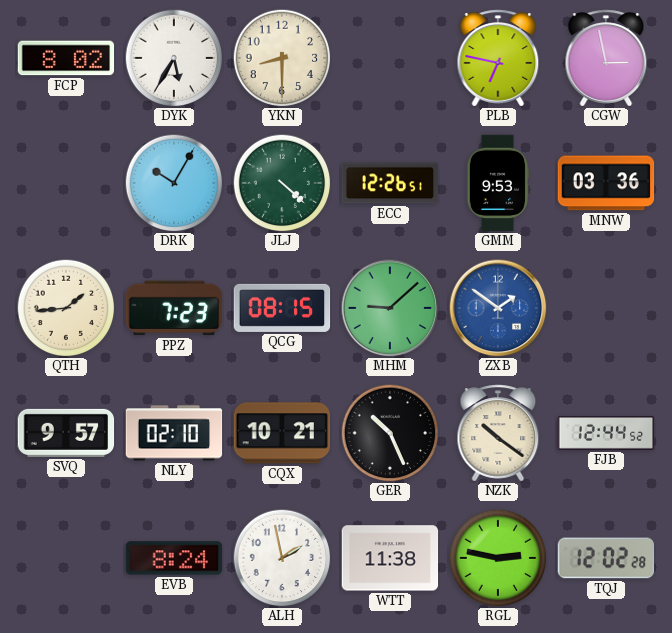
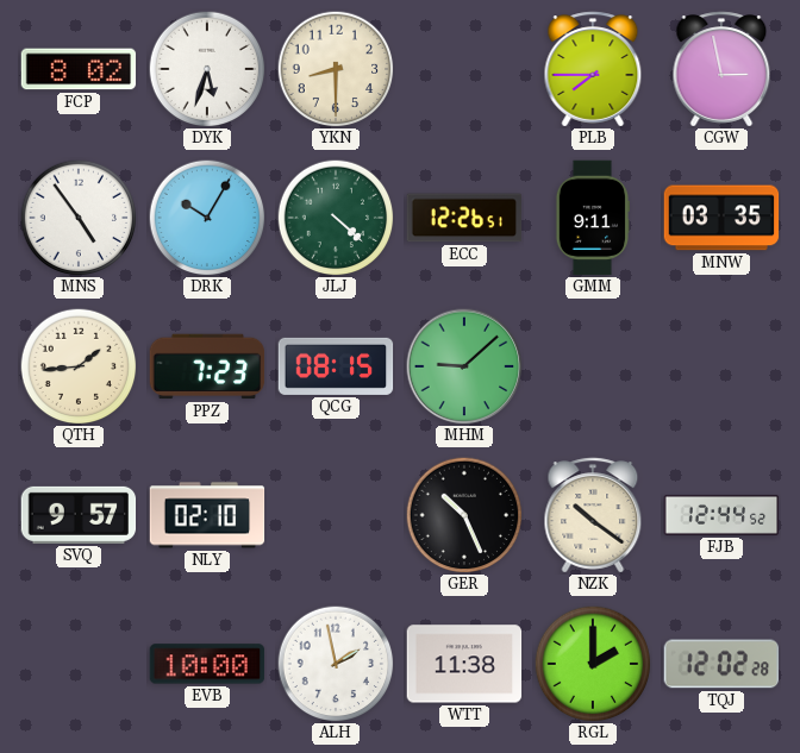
DYK: 5:35 -> 5:33 (207, 69)
PLB: 6:47 -> 7:45 (593, 69)
MNS: none -> 4:54 (79, 218)
GMM: 9:53 -> 9:11 (592, 218)
MNW: 03:36 -> 03:35 (721, 218)
ZXB: 1:51 -> none (498, 308)
CQX: 10:21 -> none (282, 433)
EVB: 8:24 -> 10:00 (207, 664)
RGL: 2:47 -> 2:00 (593, 664)
